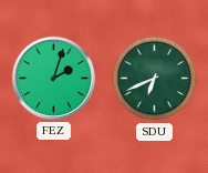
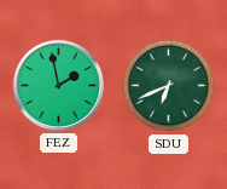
FEZ: 2:03 -> 1:58 (58, 85)
